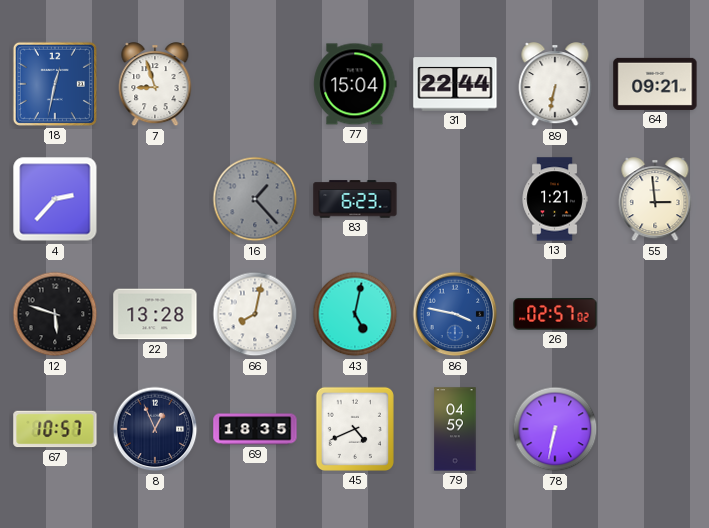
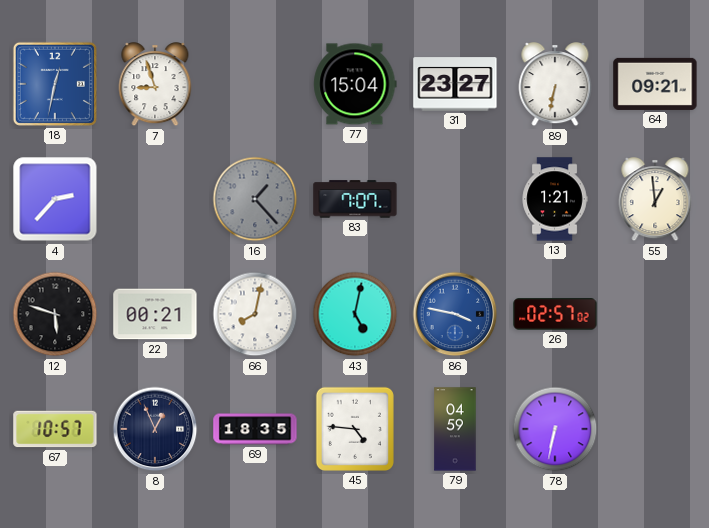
31: 22:44 -> 23:27 (455, 84)
83: 6:23 -> 7:07 (355, 199)
55: 2:59 -> 12:59 (655, 200)
22: 13:28 -> 00:21 (155, 314)
45: 4:41 -> 4:46 (355, 429)
